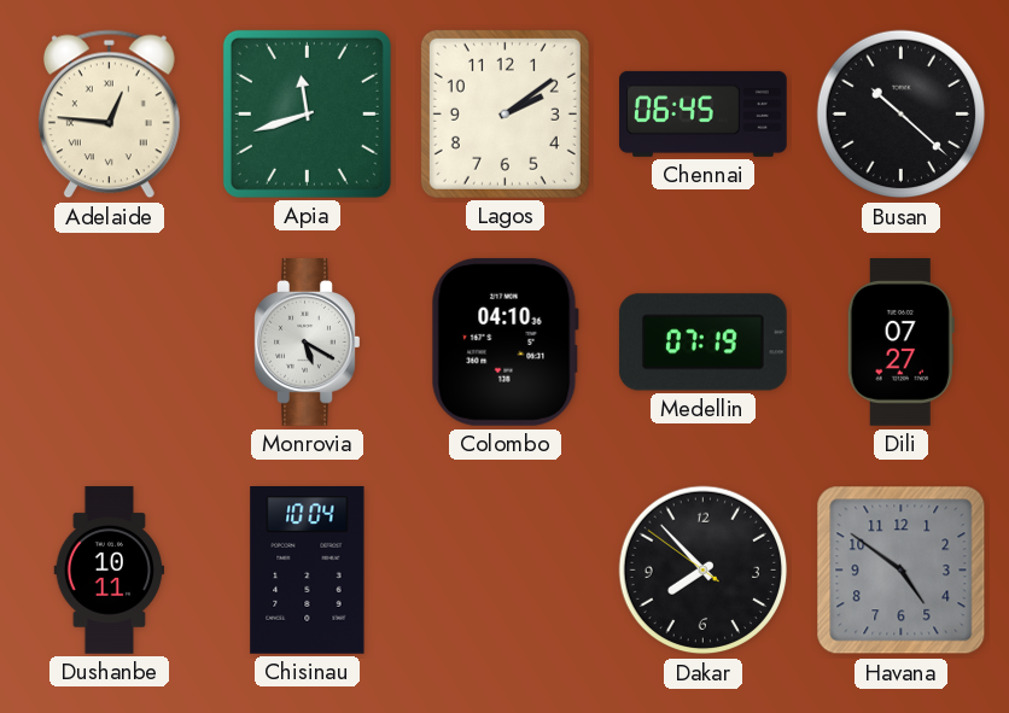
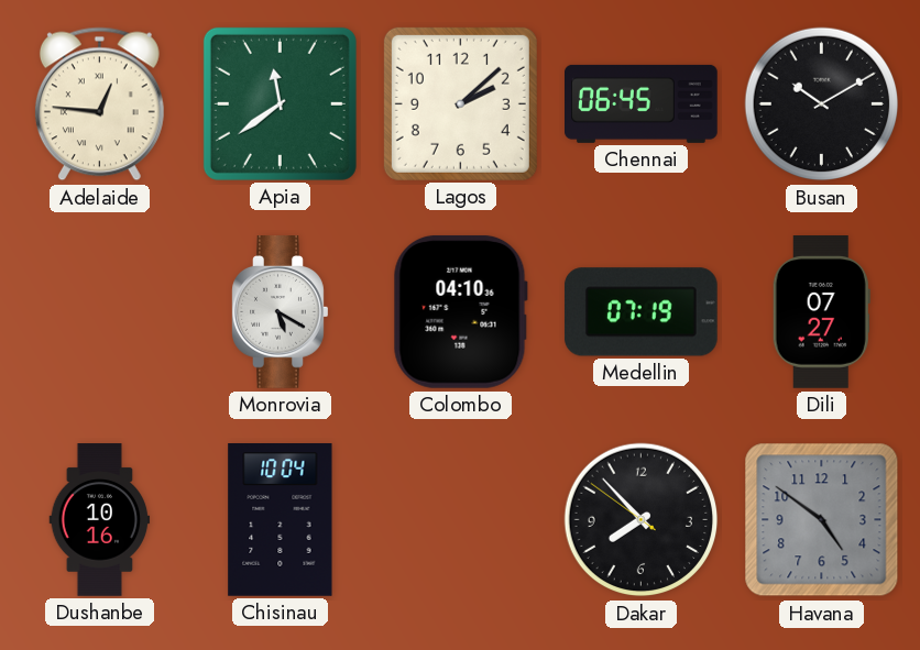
Apia: 11:42 -> 11:39 (280, 103)
Lagos: 2:09 -> 2:08 (460, 103)
Busan: 10:22 -> 10:10 (822, 104)
Dushanbe: 10:11 -> 10:16 (100, 520)
